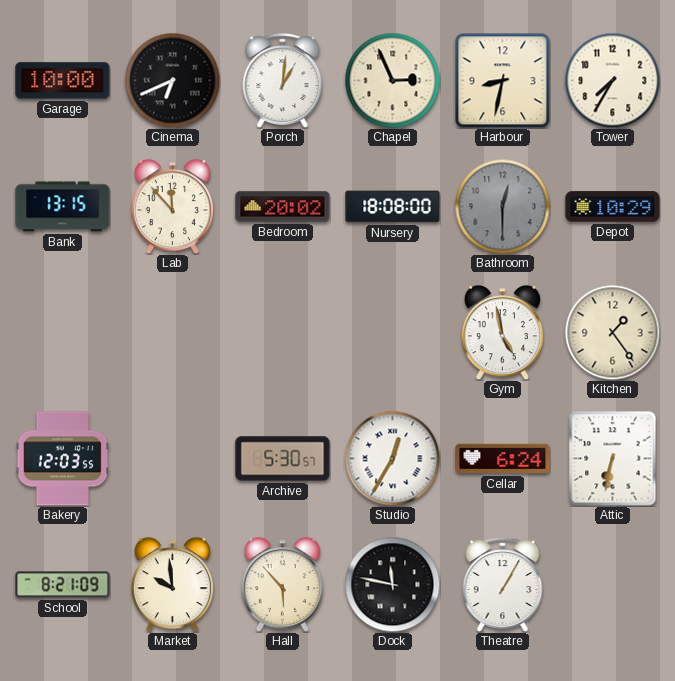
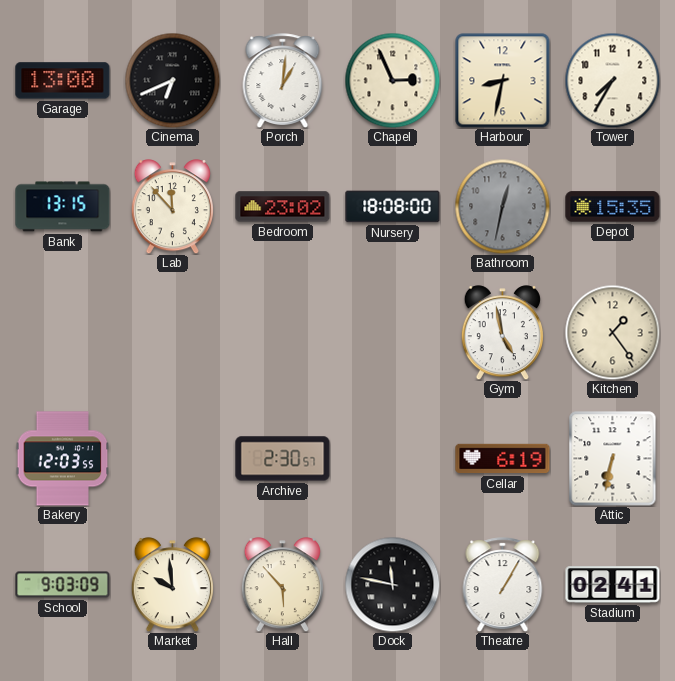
Garage: 10:00 -> 13:00 (63, 81)
Bedroom: 20:02 -> 23:02 (283, 207)
Bathroom: 12:30 -> 12:32 (502, 206)
Depot: 10:29 -> 15:35 (613, 207)
Archive: 5:30 -> 2:30 (283, 459)
Studio: 12:35 -> none (392, 458)
Cellar: 6:24 -> 6:19 (503, 459)
School: 8:21 -> 9:03 (63, 585)
Stadium: none -> 02:41 (613, 585)
